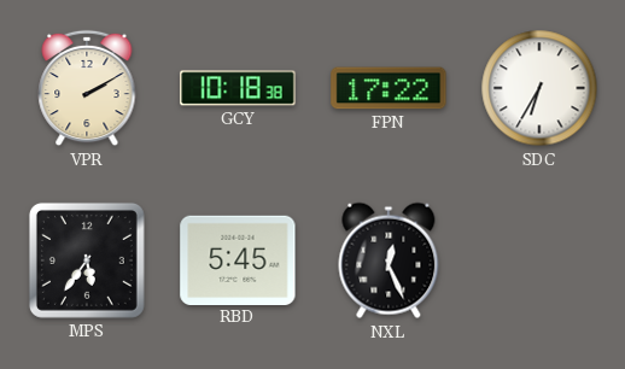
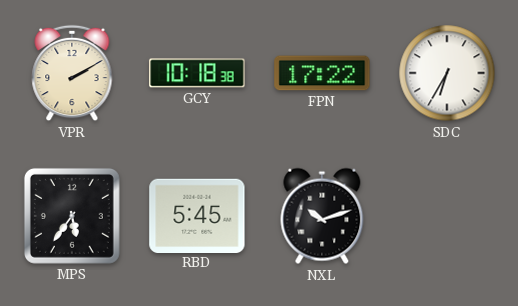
NXL: 12:26 -> 10:12 (322, 216)
